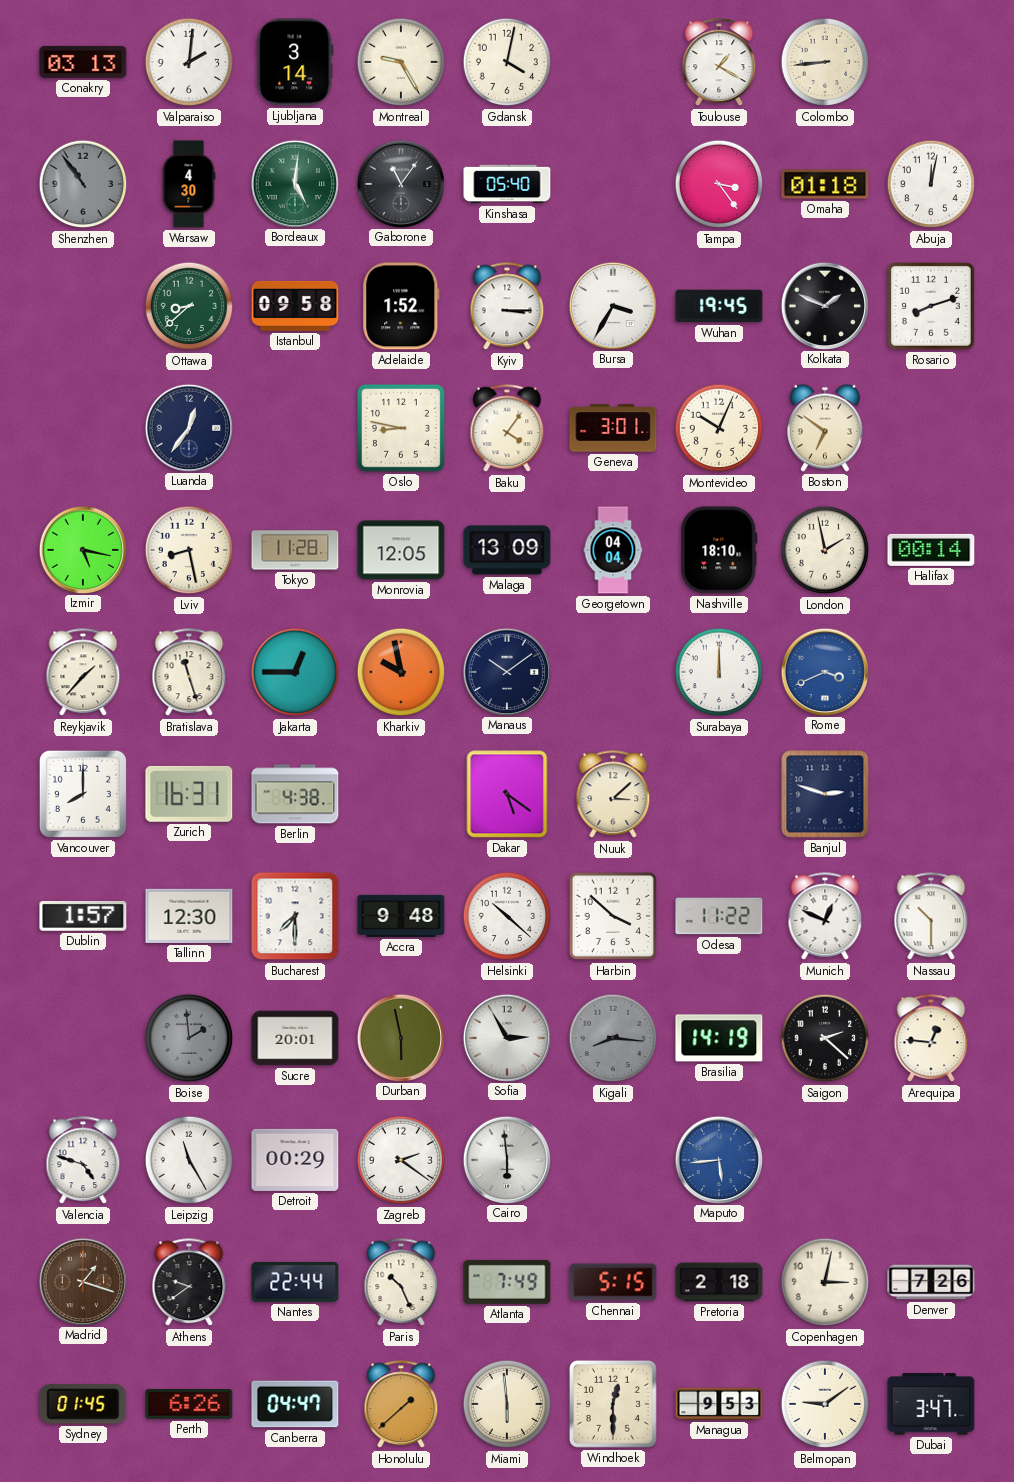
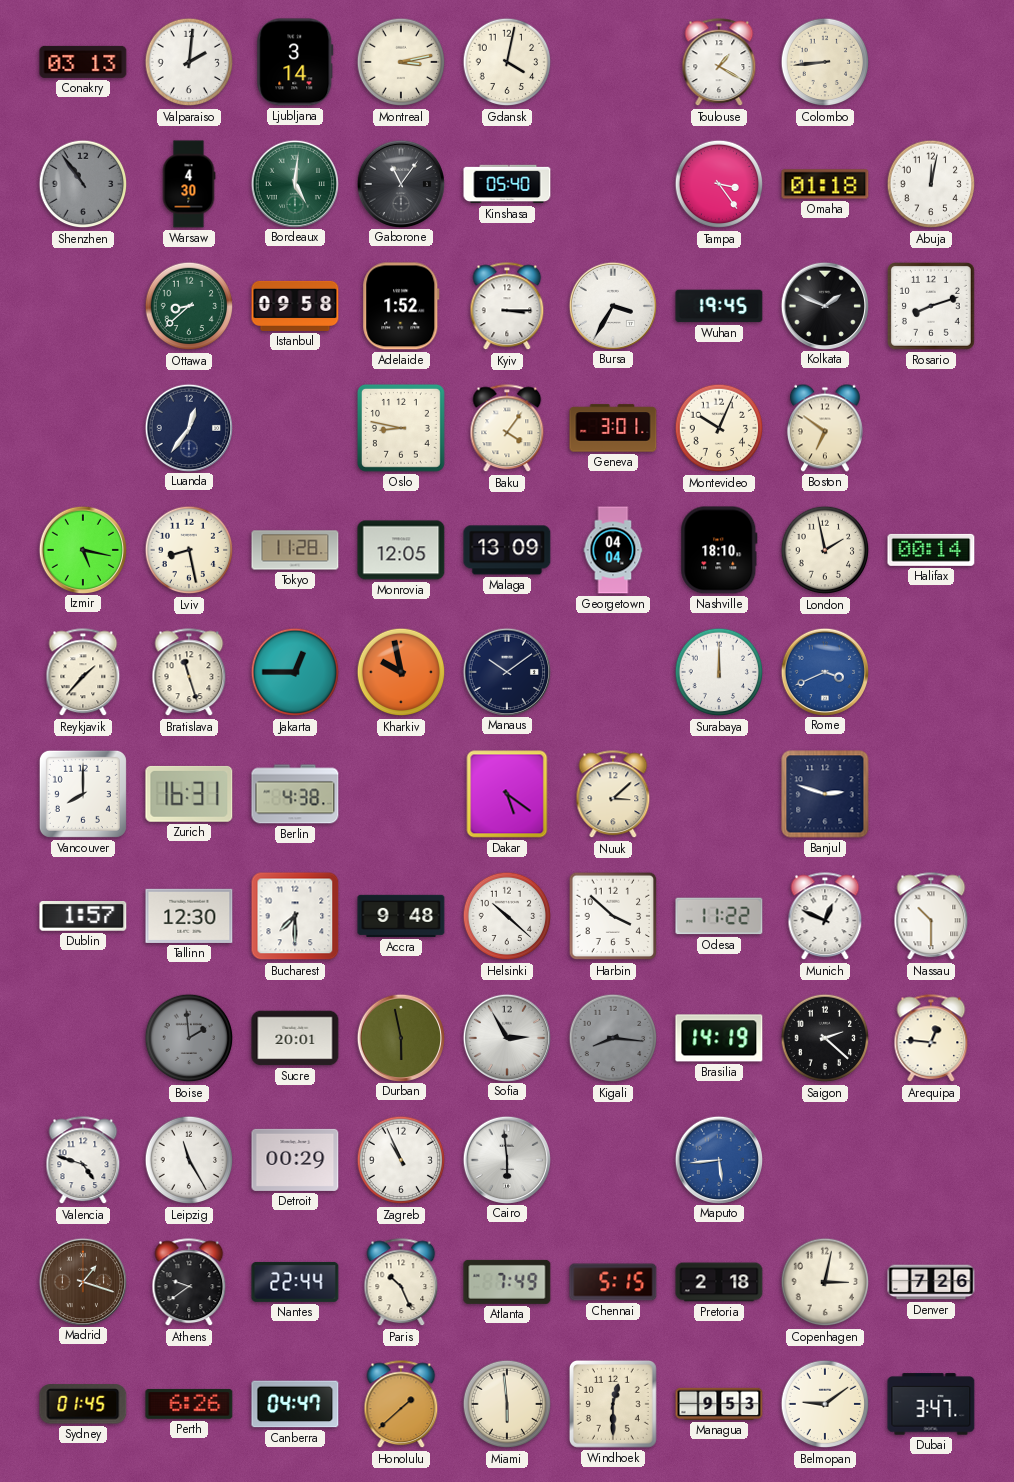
Montreal: 9:25 -> 3:13 (401, 62)
Zagreb: 2:21 -> 10:56 (401, 1160)
